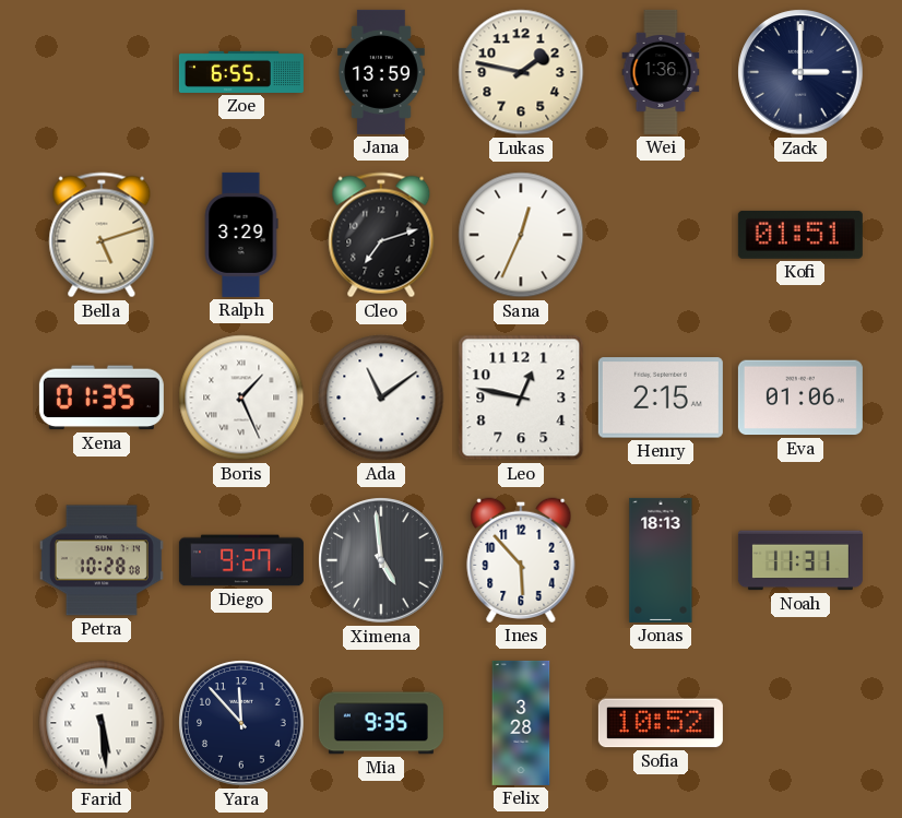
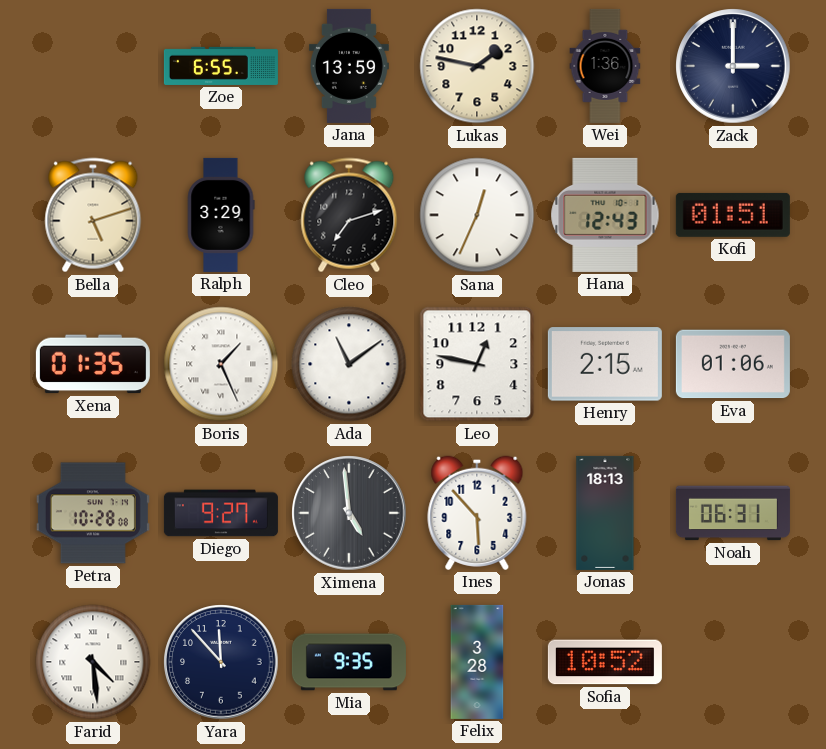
Hana: none -> 12:43 (605, 215)
Noah: 11:31 -> 06:31 (733, 513)
Farid: 5:29 -> 4:29 (93, 662)
